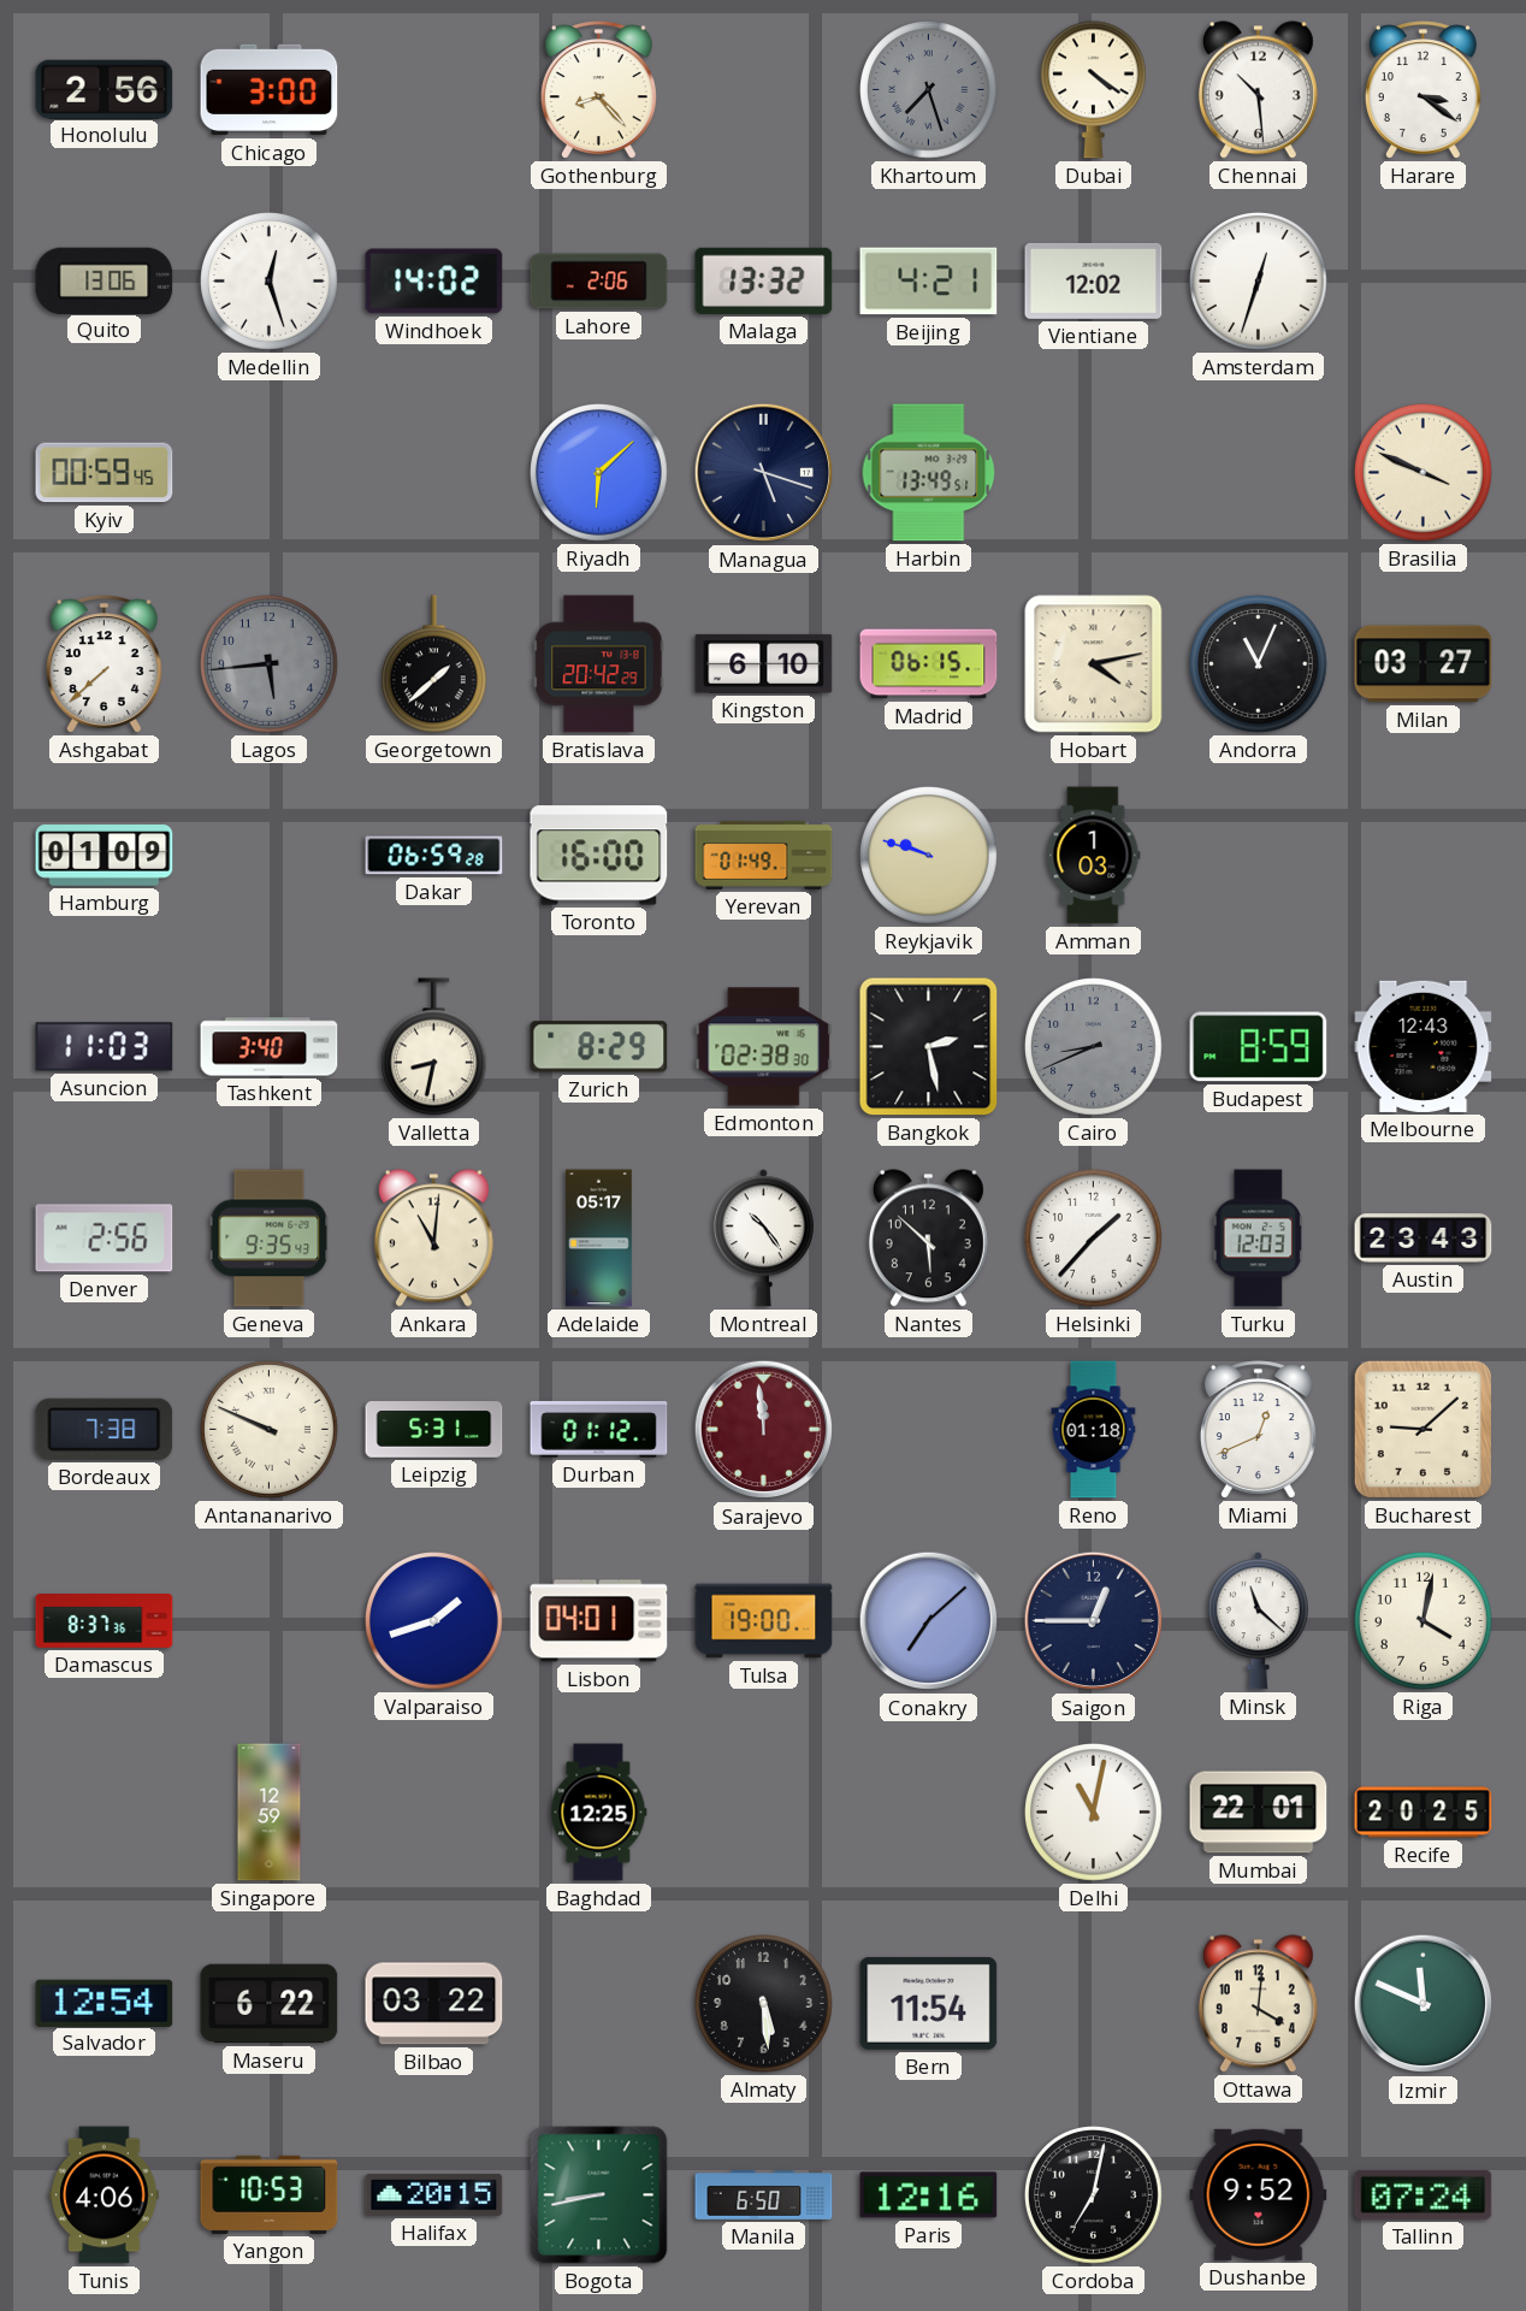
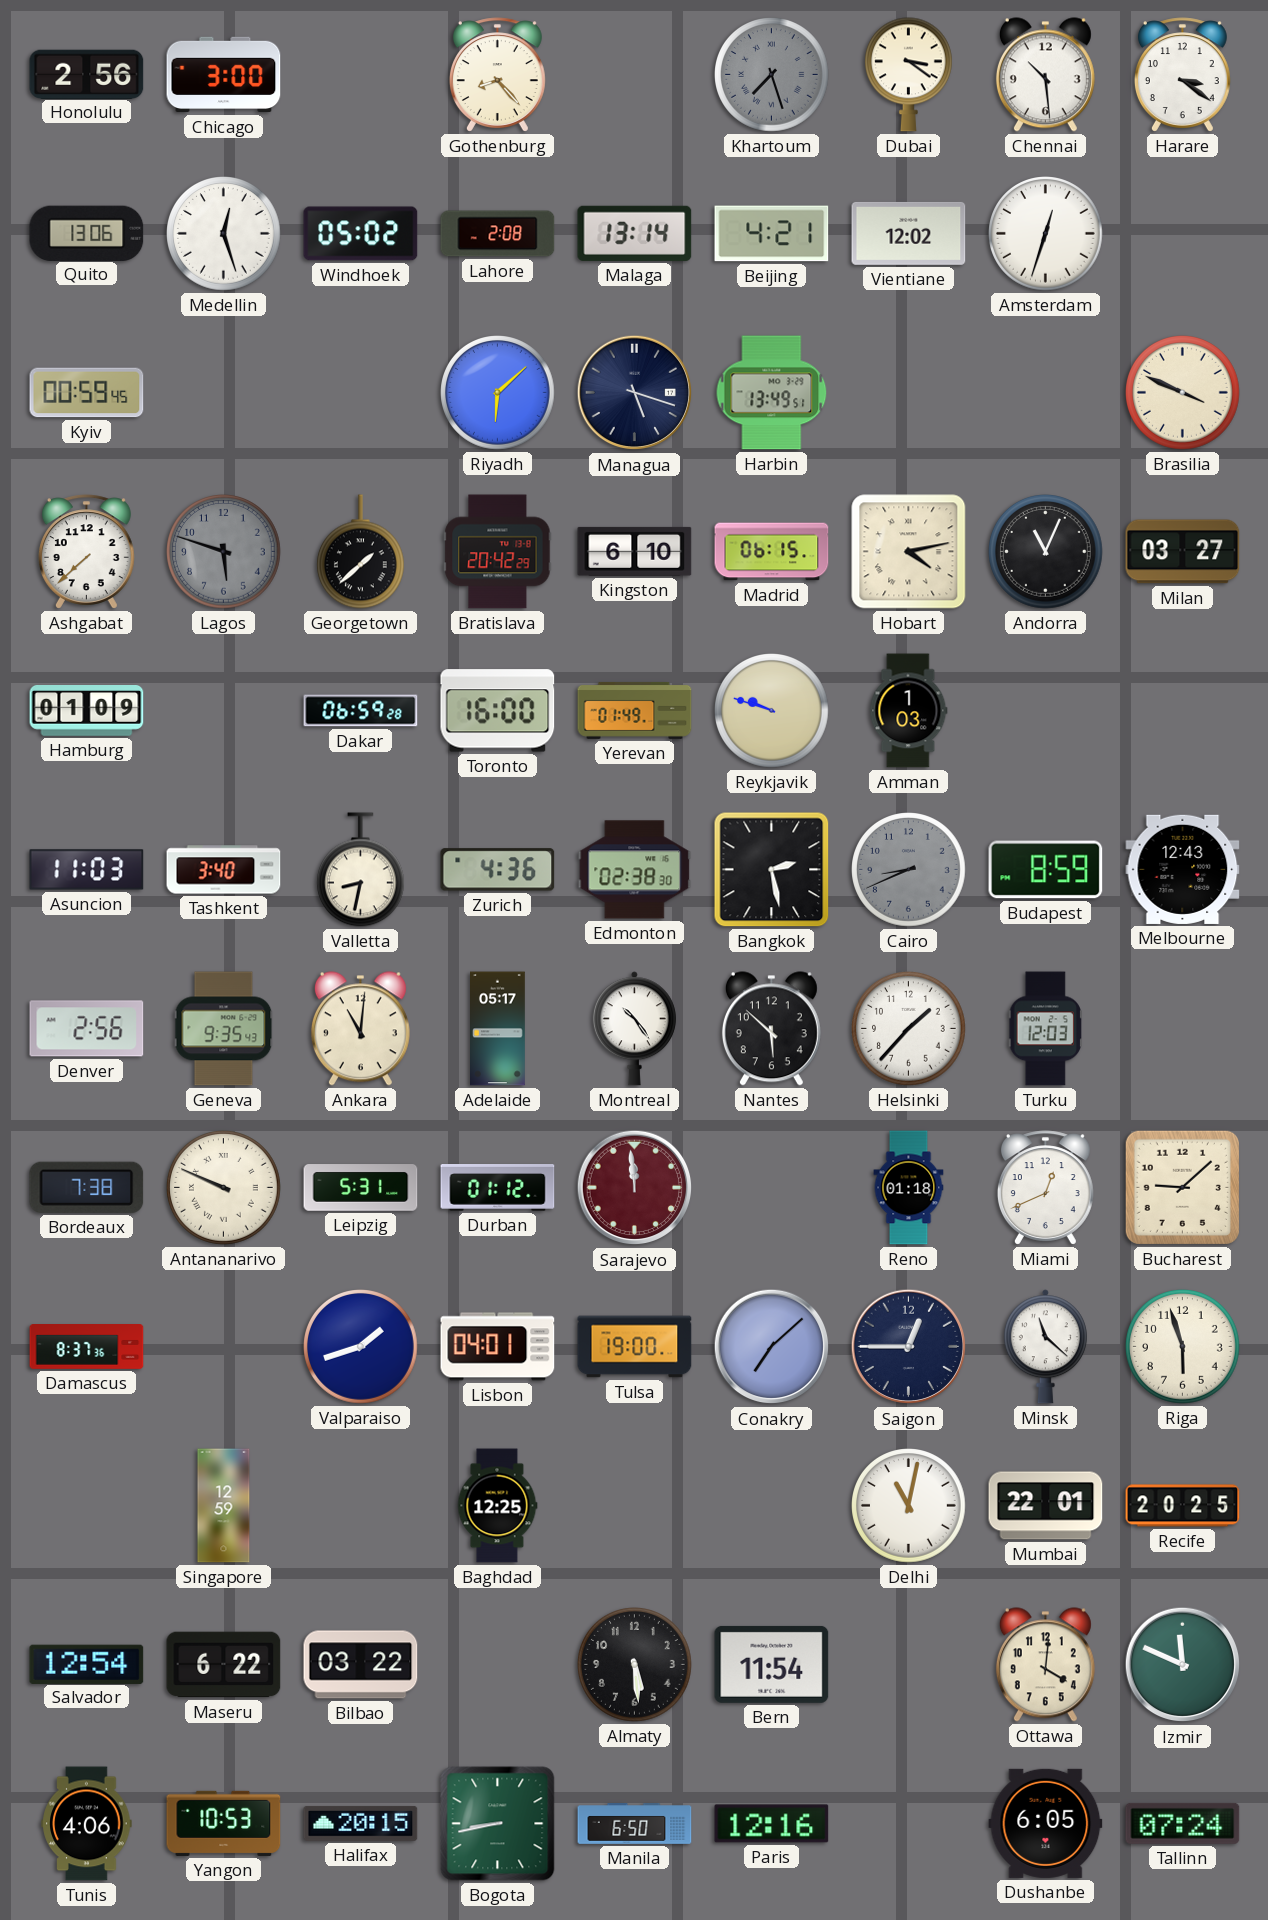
Dubai: 4:21 -> 3:21 (908, 75)
Windhoek: 14:02 -> 05:02 (361, 234)
Lahore: 2:06 -> 2:08 (498, 234)
Malaga: 13:32 -> 13:14 (635, 233)
Lagos: 5:44 -> 5:48 (224, 552)
Zurich: 8:29 -> 4:36 (498, 870)
Austin: 23:43 -> none (1424, 1239)
Riga: 4:02 -> 5:57 (1183, 1347)
Cordoba: 7:02 -> none (1094, 2195)
Dushanbe: 9:52 -> 6:05 (1046, 1823)
